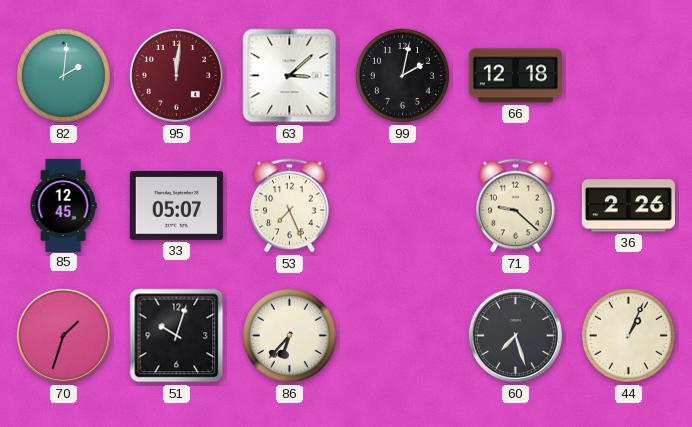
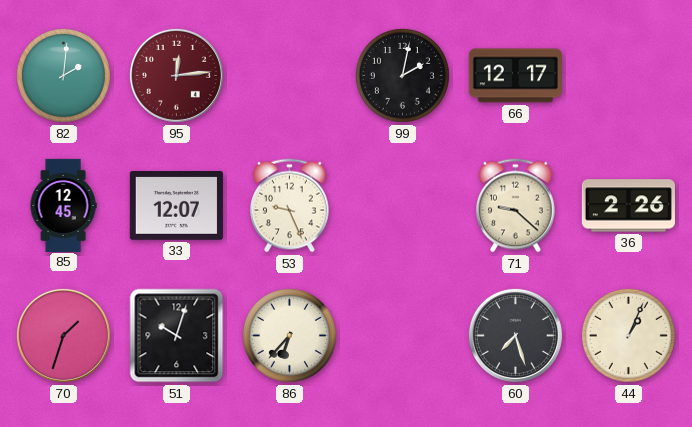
95: 12:01 -> 12:14 (176, 75)
63: 3:08 -> none (290, 76)
66: 12:18 -> 12:17 (515, 76)
33: 05:07 -> 12:07 (176, 206)
53: 7:26 -> 9:26 (290, 206)
